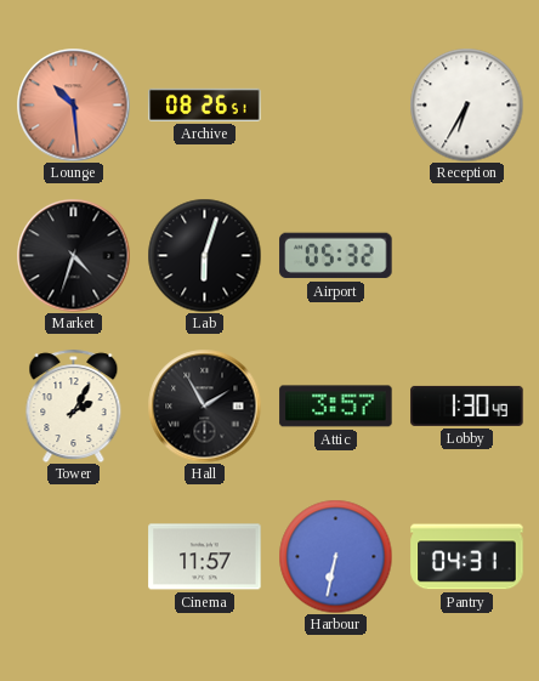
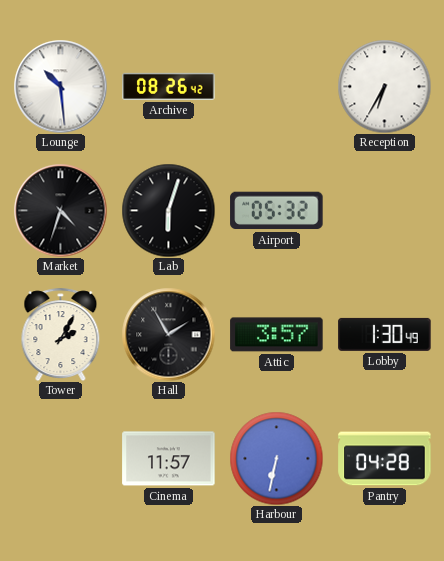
Lounge dial: salmon -> white (60, 86)
Archive: 08:26:51 -> 08:26:42 (169, 86)
Pantry: 04:31 -> 04:28 (385, 459)
